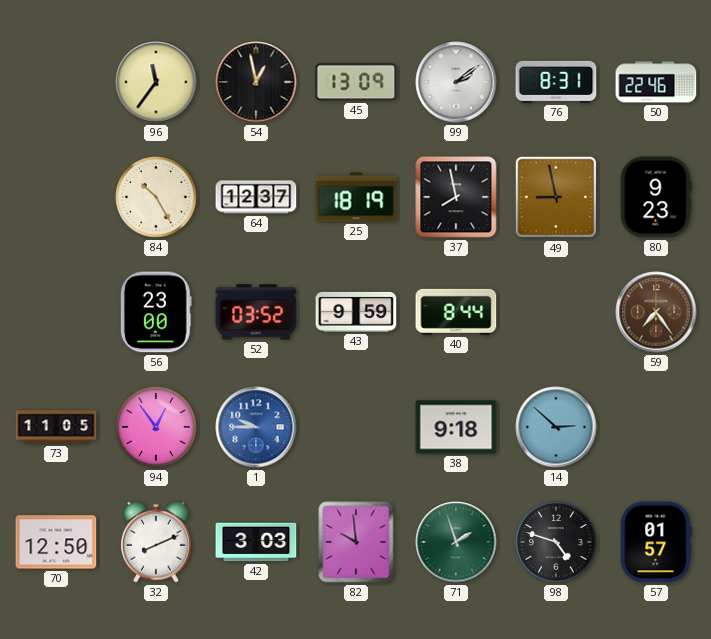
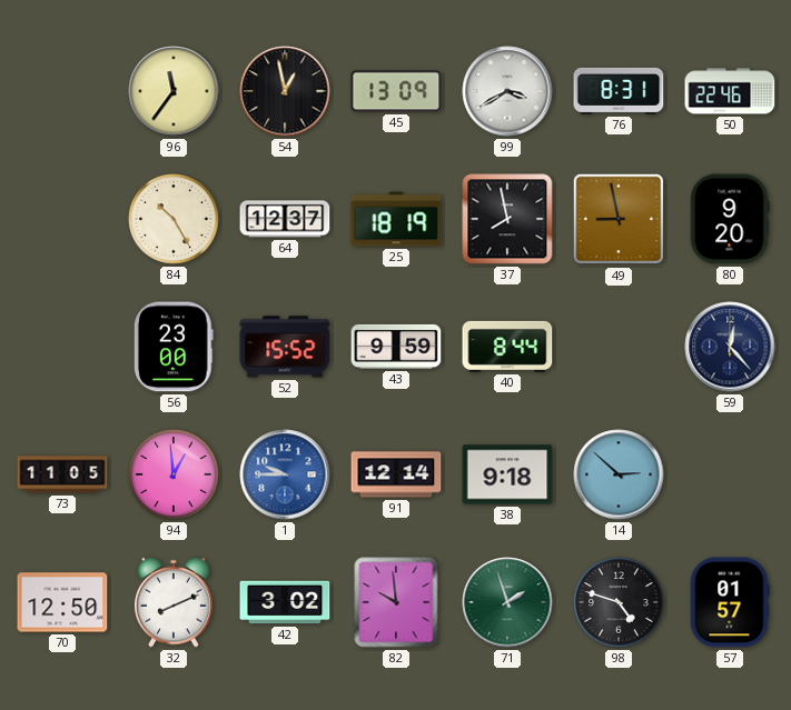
99: 2:09 -> 3:40 (507, 91)
80: 9:23 -> 9:20 (730, 219)
52: 03:52 -> 15:52 (285, 347)
59: 7:24 -> 12:23 (730, 347)
59 dial: brown -> navy (730, 347)
94: 12:54 -> 12:59 (174, 474)
91: none -> 12:14 (396, 474)
42: 3:03 -> 3:02 (285, 602)
